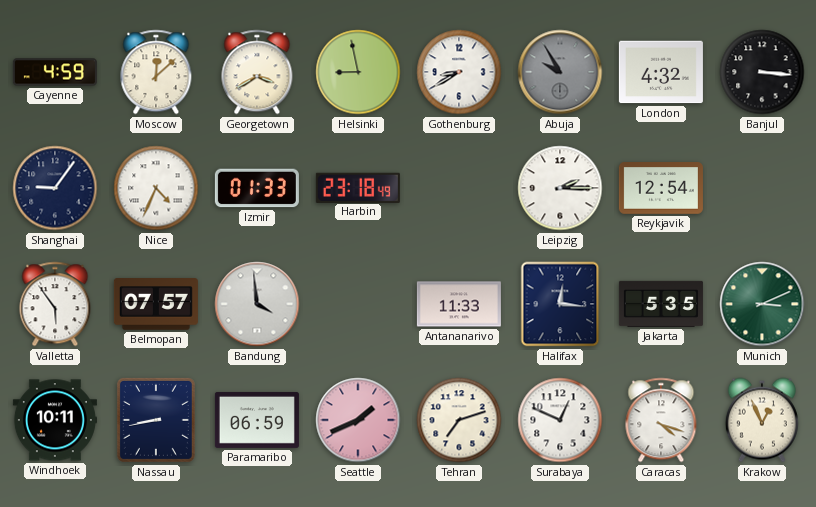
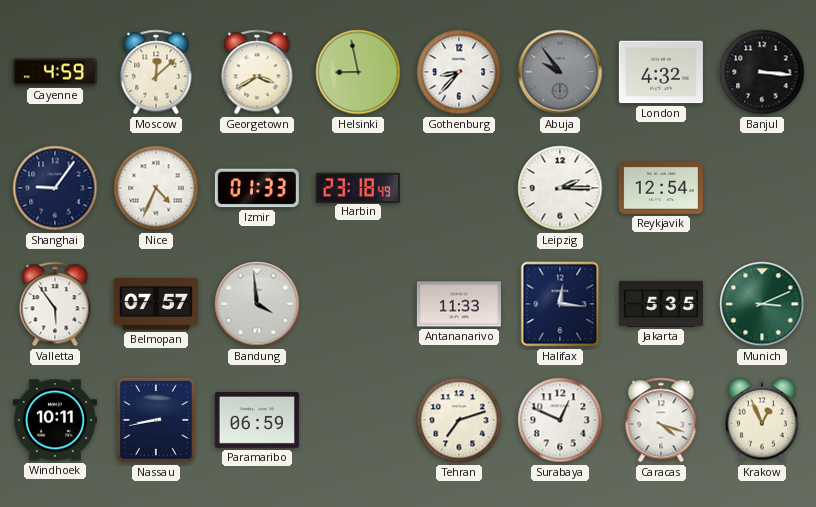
Gothenburg: 8:40 -> 8:37 (459, 72)
Abuja: 9:55 -> 9:54 (560, 72)
Seattle: 1:41 -> none (358, 420)
